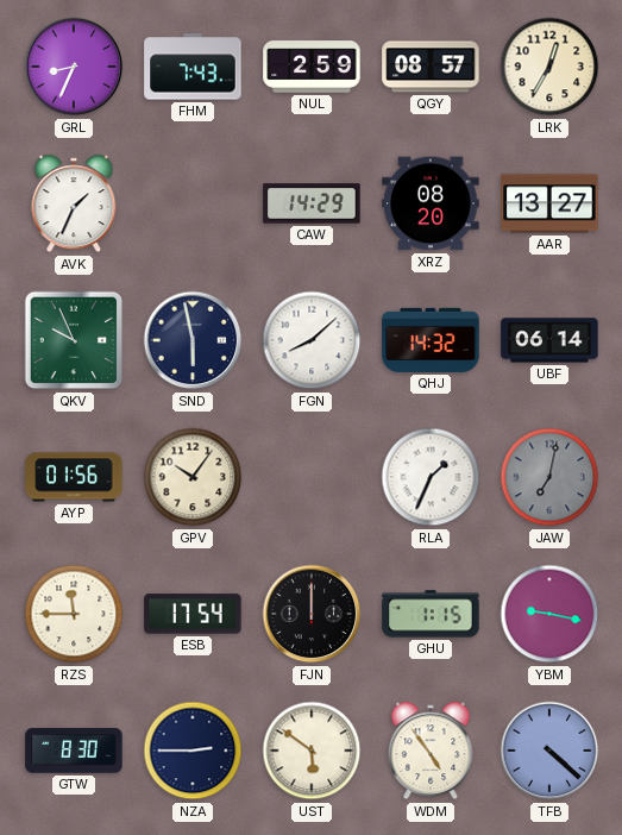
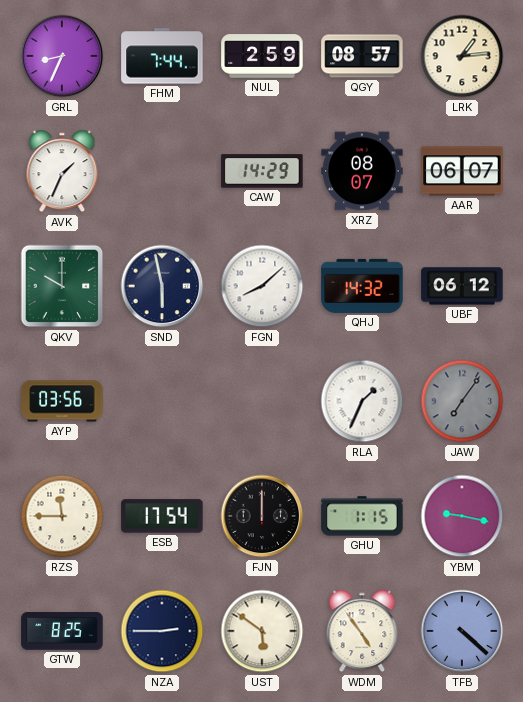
FHM: 7:43 -> 7:44 (162, 56)
LRK: 12:35 -> 1:14 (462, 56)
XRZ: 08:20 -> 08:07 (362, 171)
AAR: 13:27 -> 06:07 (462, 171)
QKV: 9:56 -> 10:00 (62, 286)
UBF: 06:14 -> 06:12 (462, 286)
AYP: 01:56 -> 03:56 (62, 401)
GPV: 10:06 -> none (193, 477)
JAW: 7:02 -> 7:06 (462, 401)
GTW: 8:30 -> 8:25 (62, 631)
